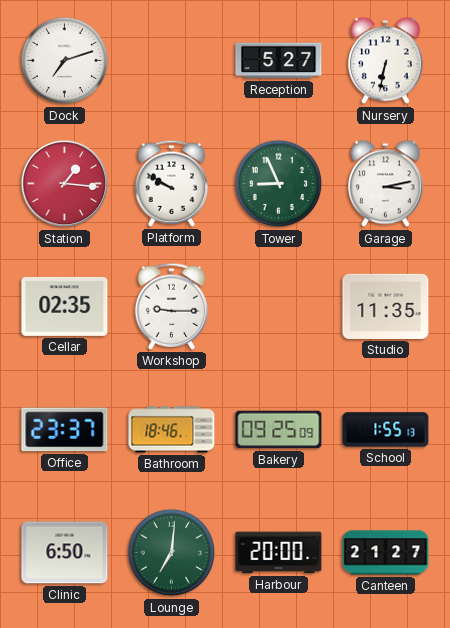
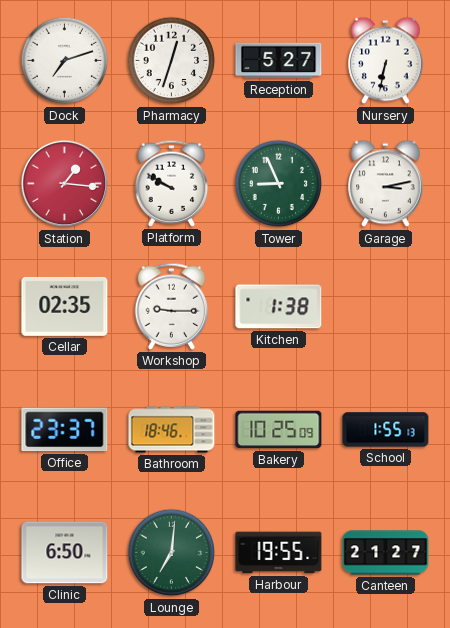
Pharmacy: none -> 12:33 (172, 61)
Kitchen: none -> 1:38 (279, 307)
Studio: 11:35 -> none (386, 306)
Bakery: 09:25 -> 10:25 (279, 430)
Harbour: 20:00 -> 19:55 (279, 553)
